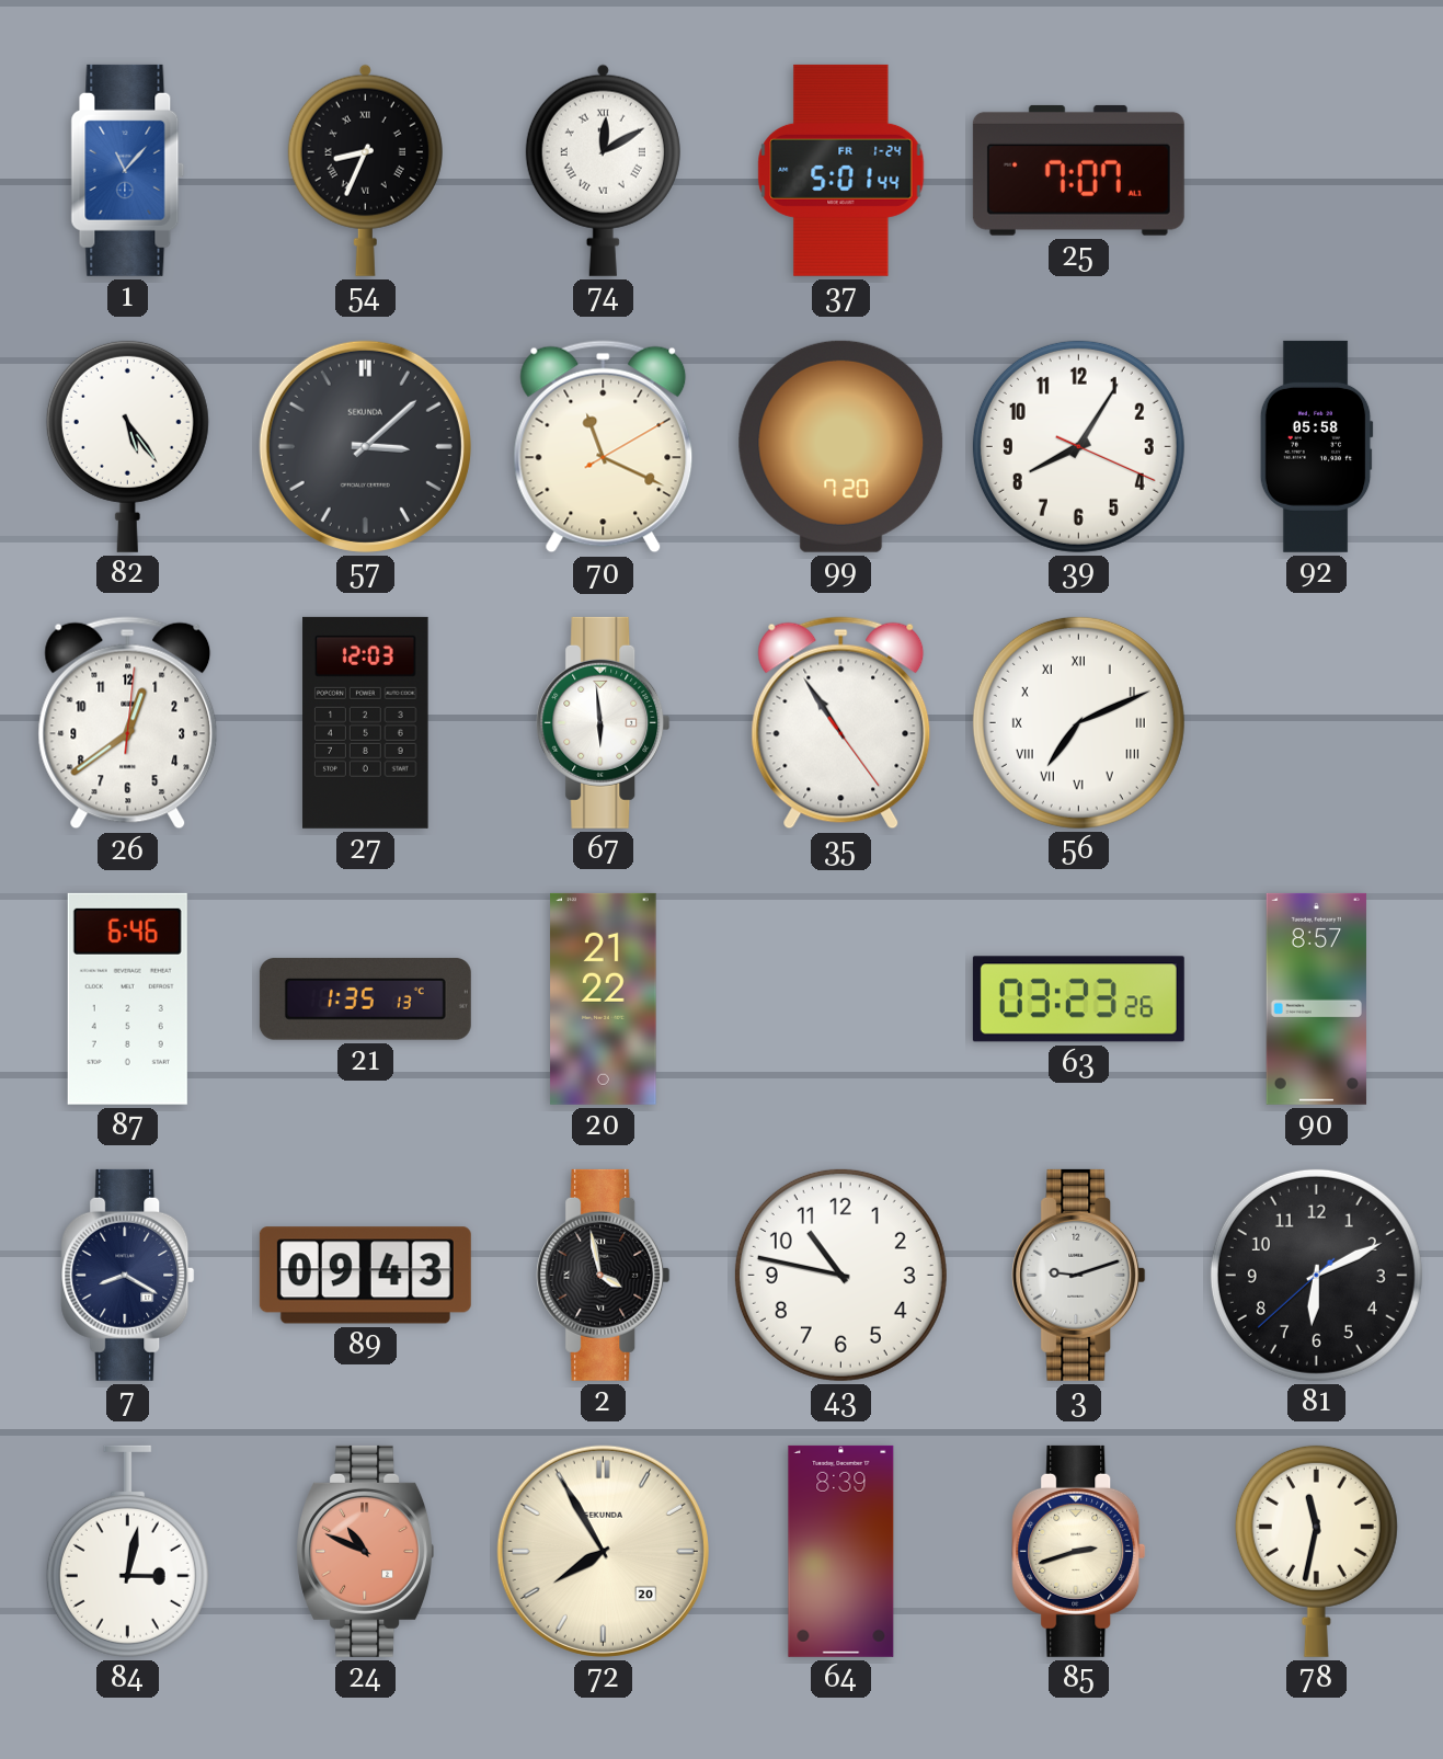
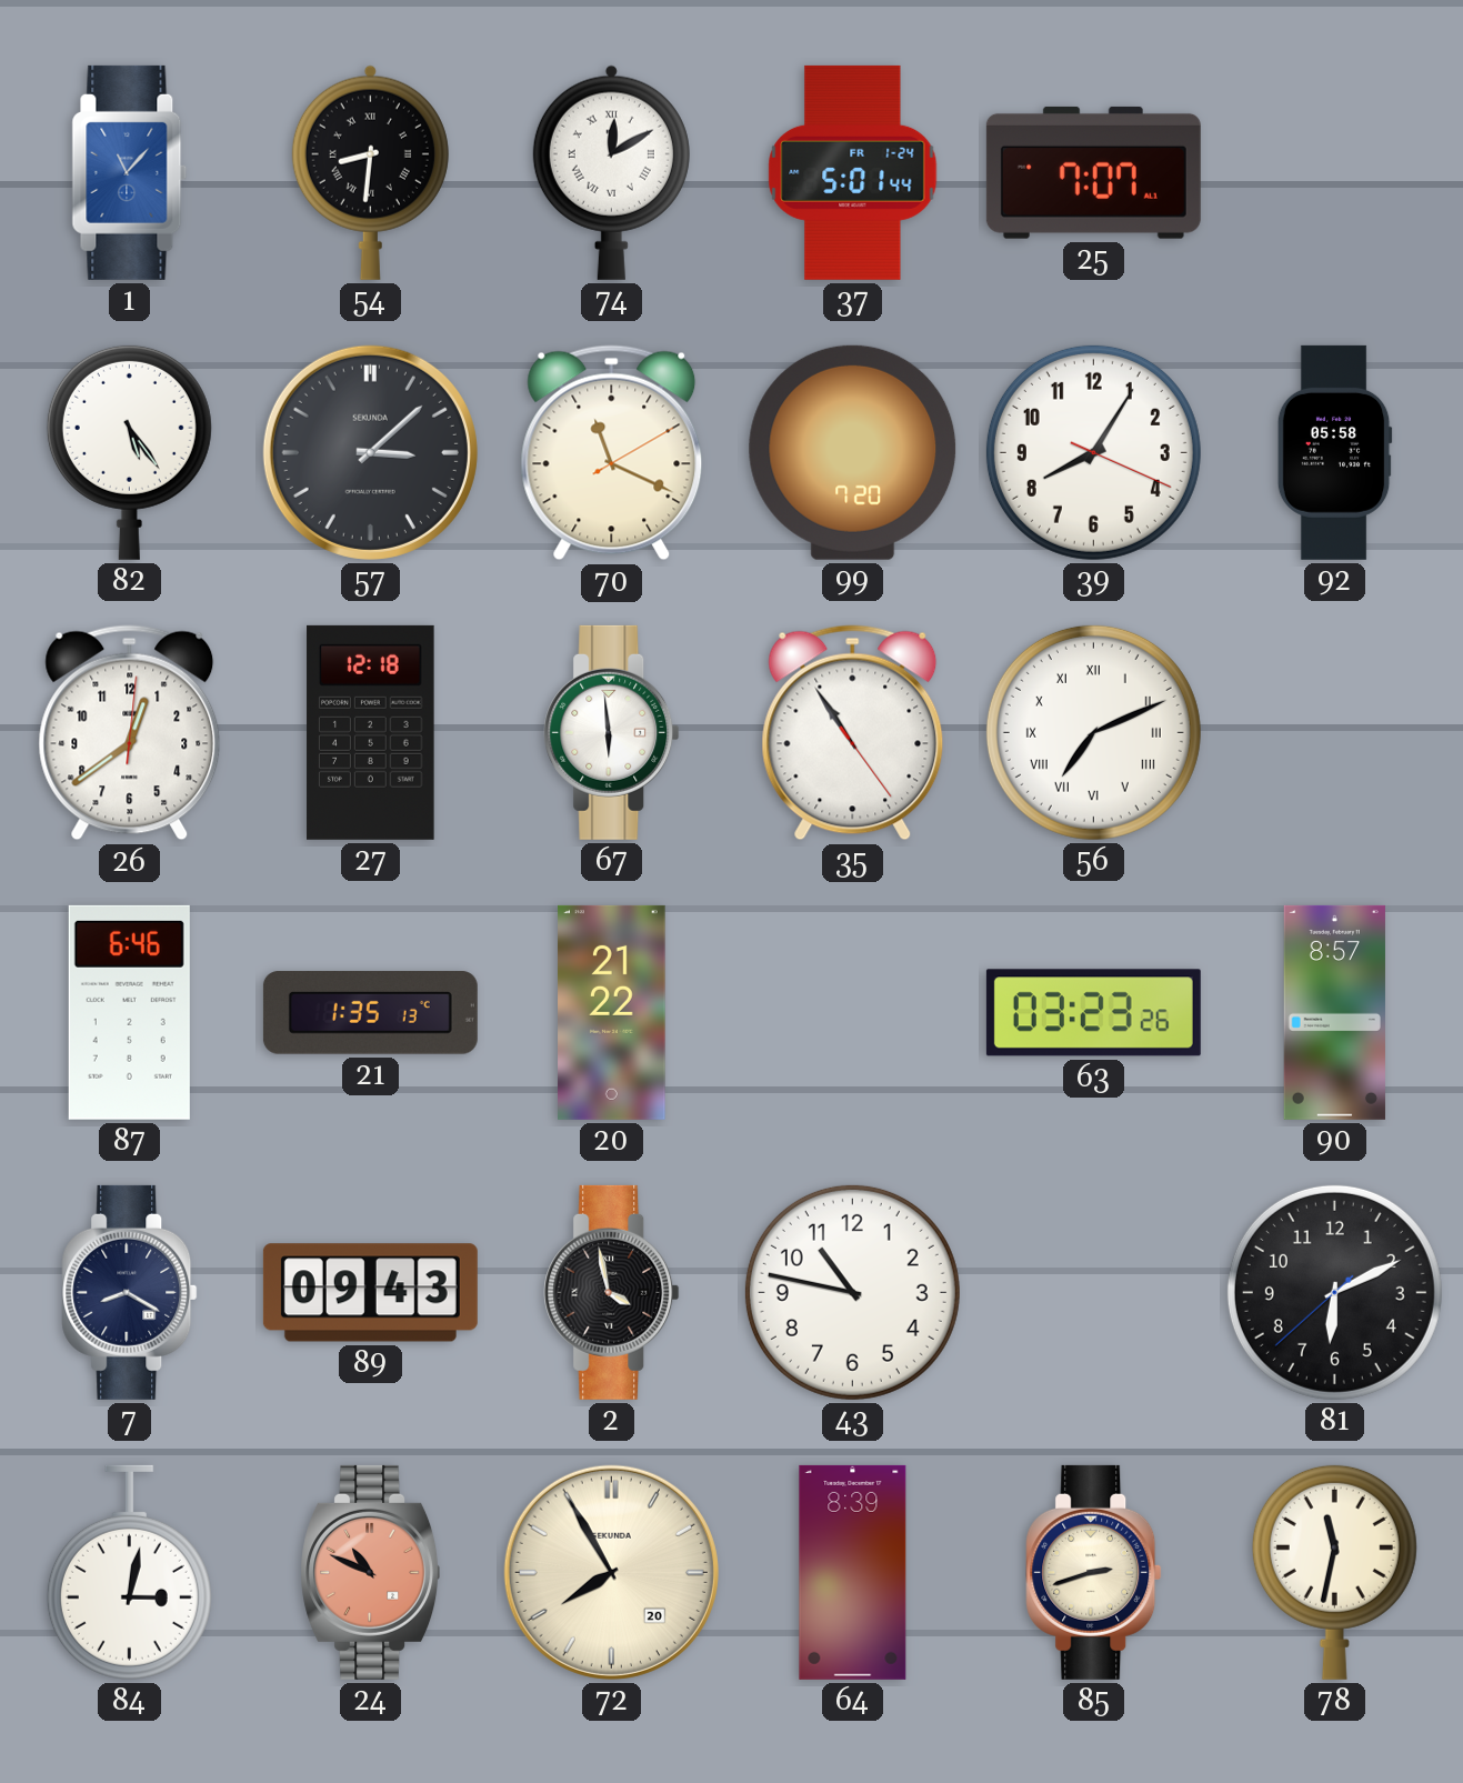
54: 8:34 -> 8:31 (370, 172)
27: 12:03 -> 12:18 (371, 732)
3: 9:12 -> none (1079, 1275)
